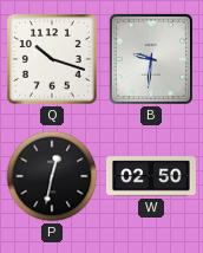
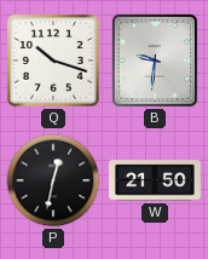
W: 02:50 -> 21:50 (156, 180)
